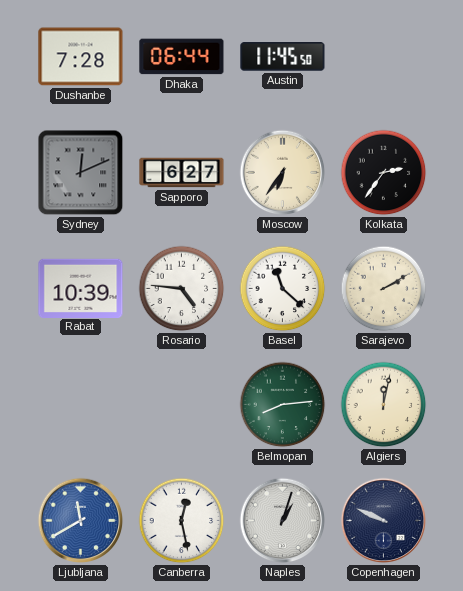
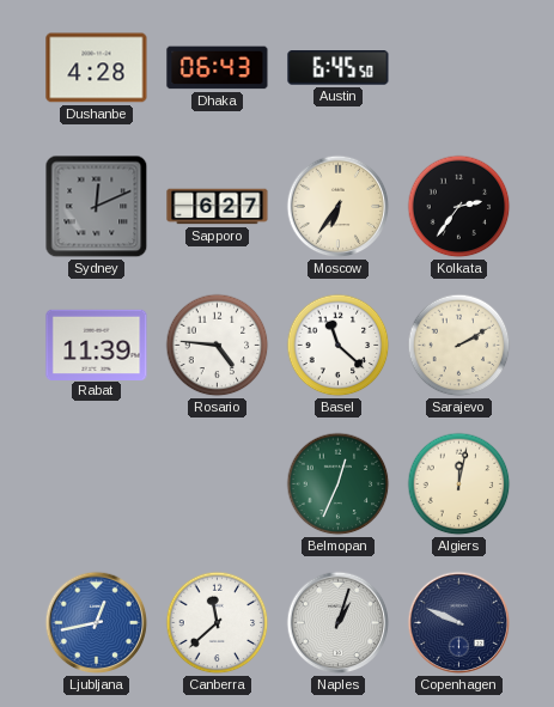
Dushanbe: 7:28 -> 4:28 (97, 68)
Dhaka: 06:44 -> 06:43 (218, 68)
Austin: 11:45 -> 6:45 (339, 68)
Rabat: 10:39 -> 11:39 (97, 345)
Belmopan: 8:14 -> 12:34 (339, 484)
Ljubljana: 11:40 -> 12:43 (97, 623)
Canberra: 12:28 -> 11:38 (218, 623)
